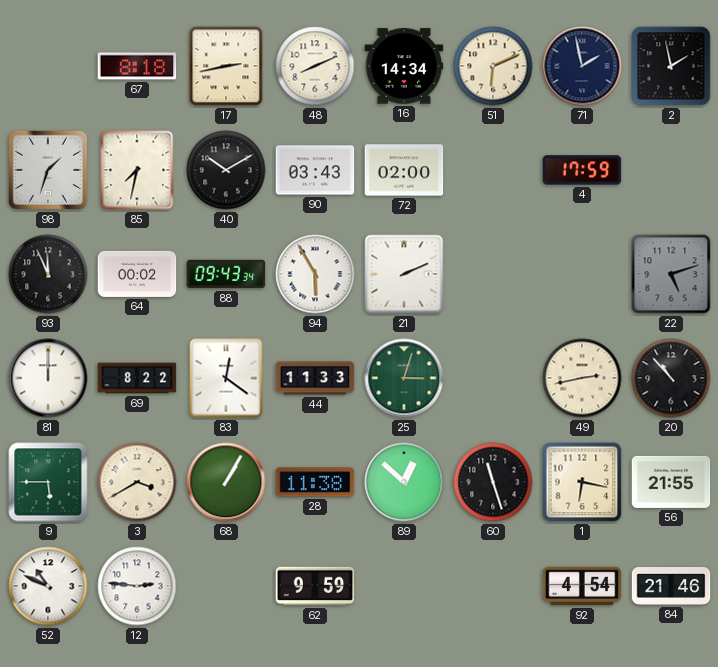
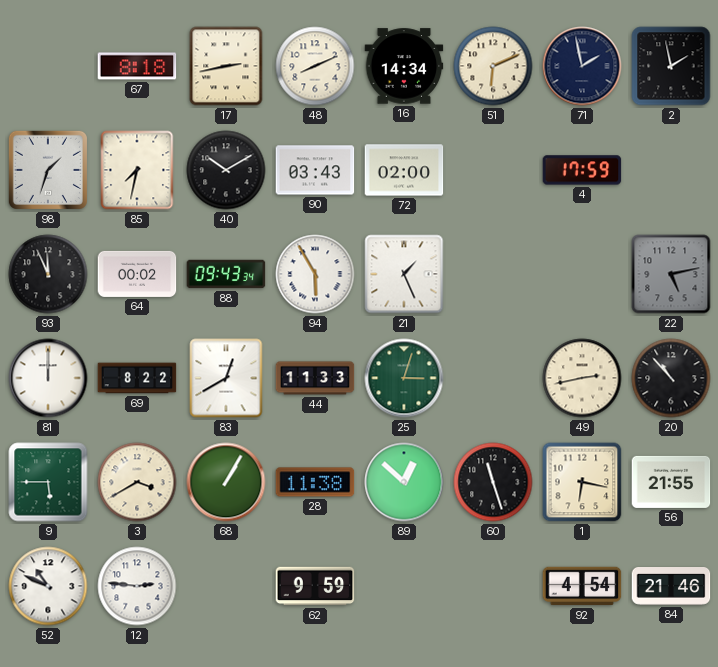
21: 2:11 -> 1:26 (404, 274)
22: 5:12 -> 5:13 (671, 274)
83: 12:21 -> 12:40 (226, 378)
